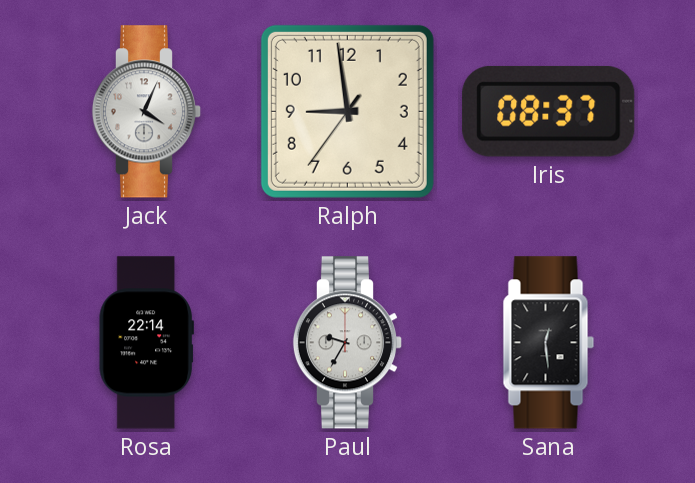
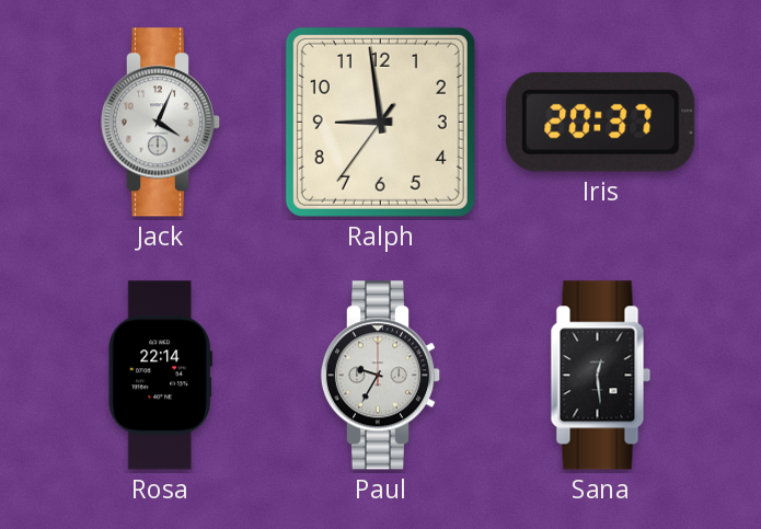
Iris: 08:37 -> 20:37 (601, 122)
